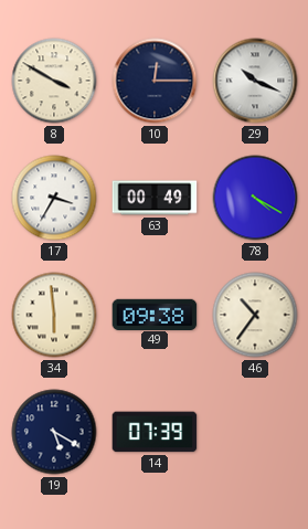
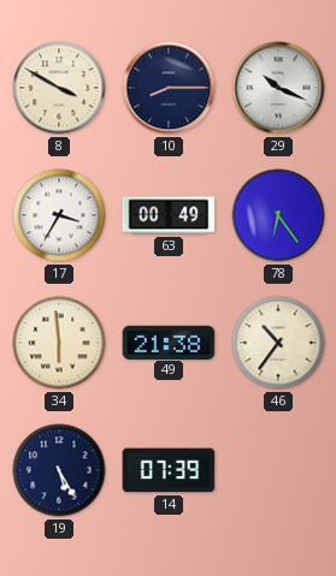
10: 12:15 -> 8:15 (169, 88)
78: 4:20 -> 6:24 (278, 215)
49: 09:38 -> 21:38 (169, 342)
19: 5:20 -> 5:25 (59, 470)
